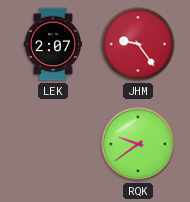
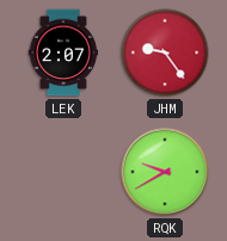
RQK: 9:39 -> 9:40 (165, 172)
